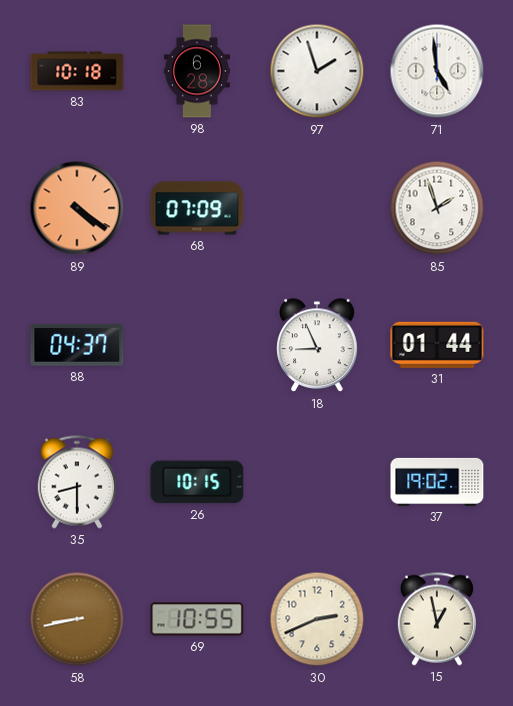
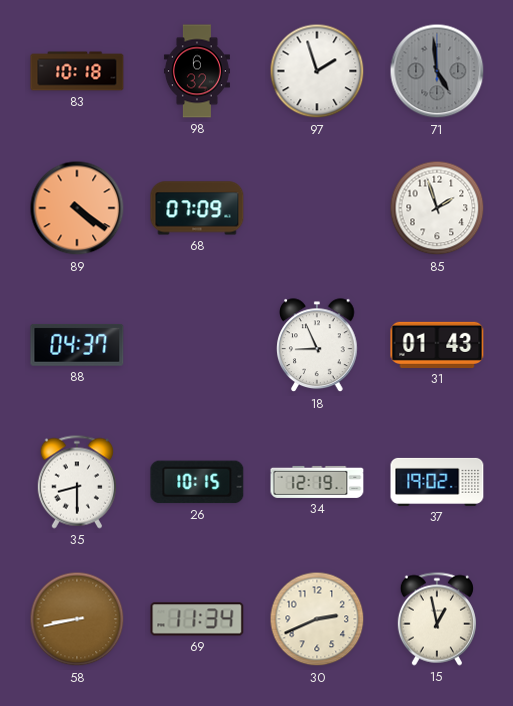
98: 6:28 -> 6:32 (197, 71)
71 dial: white -> grey (437, 71)
31: 01:44 -> 01:43 (437, 345)
34: none -> 12:19 (317, 482)
69: 10:55 -> 11:34 (197, 619)
